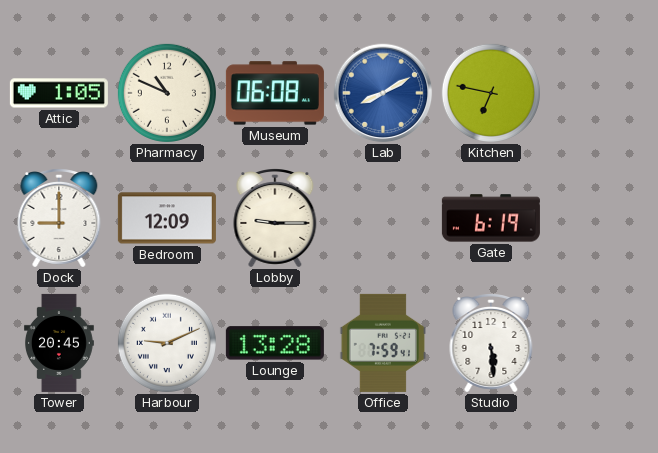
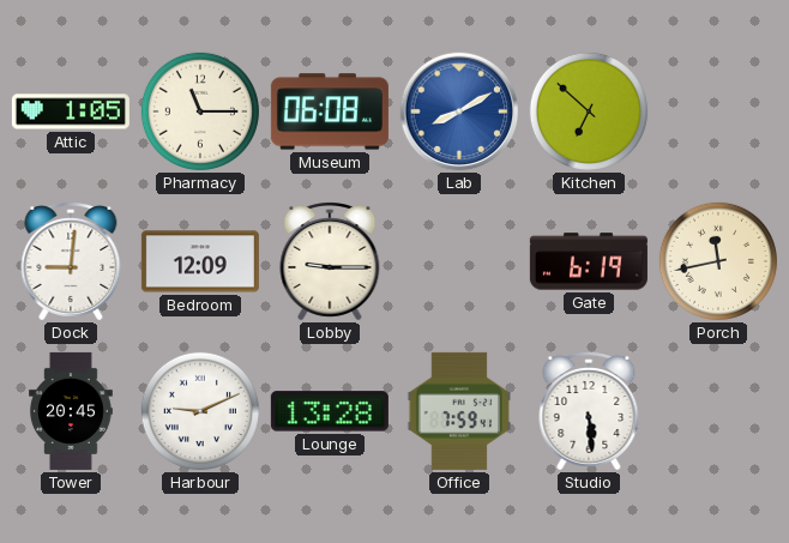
Pharmacy: 10:49 -> 11:15 (200, 111)
Kitchen: 6:47 -> 6:52 (589, 111)
Dock: 9:00 -> 9:01 (71, 263)
Porch: none -> 11:43 (718, 261)
